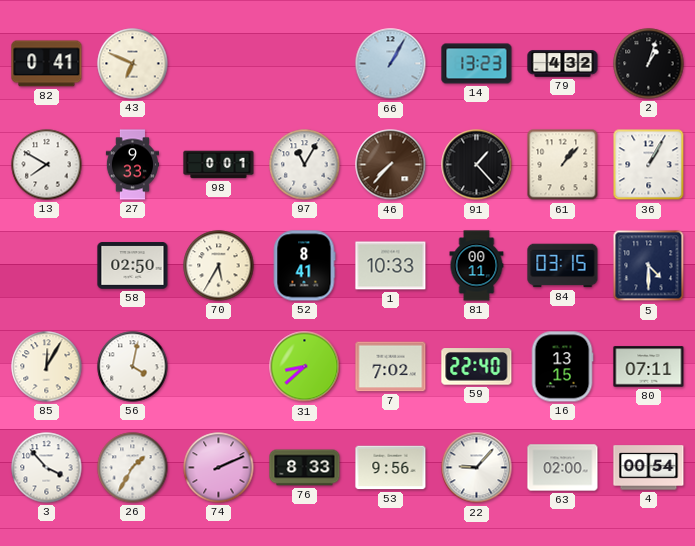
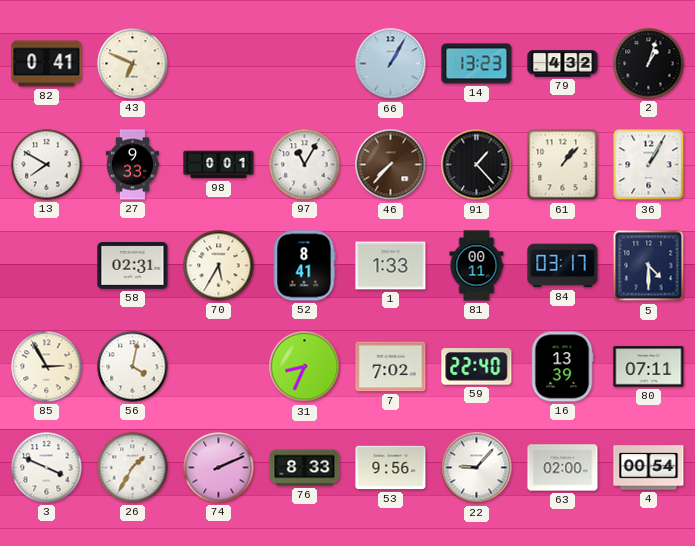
58: 02:50 -> 02:31 (133, 266)
1: 10:33 -> 1:33 (391, 266)
84: 03:15 -> 03:17 (563, 266)
85: 12:05 -> 2:55 (47, 367)
31: 8:38 -> 8:34 (305, 367)
16: 13:15 -> 13:39 (562, 367)
3: 3:53 -> 3:49 (47, 468)
